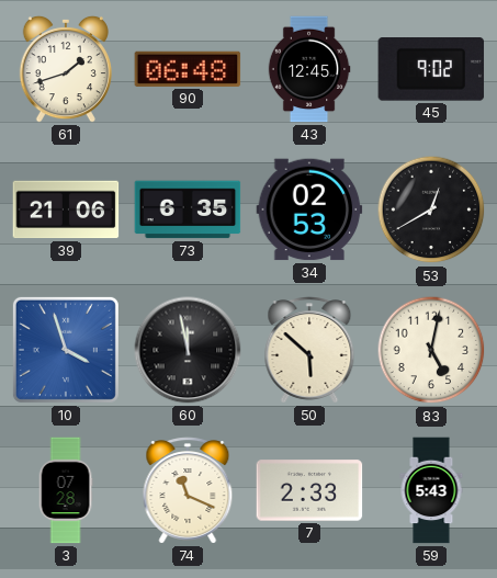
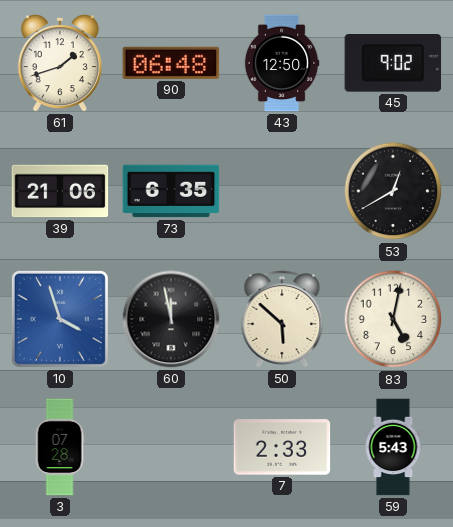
43: 12:45 -> 12:50 (282, 63)
34: 02:53 -> none (309, 209)
74: 11:19 -> none (188, 490)
